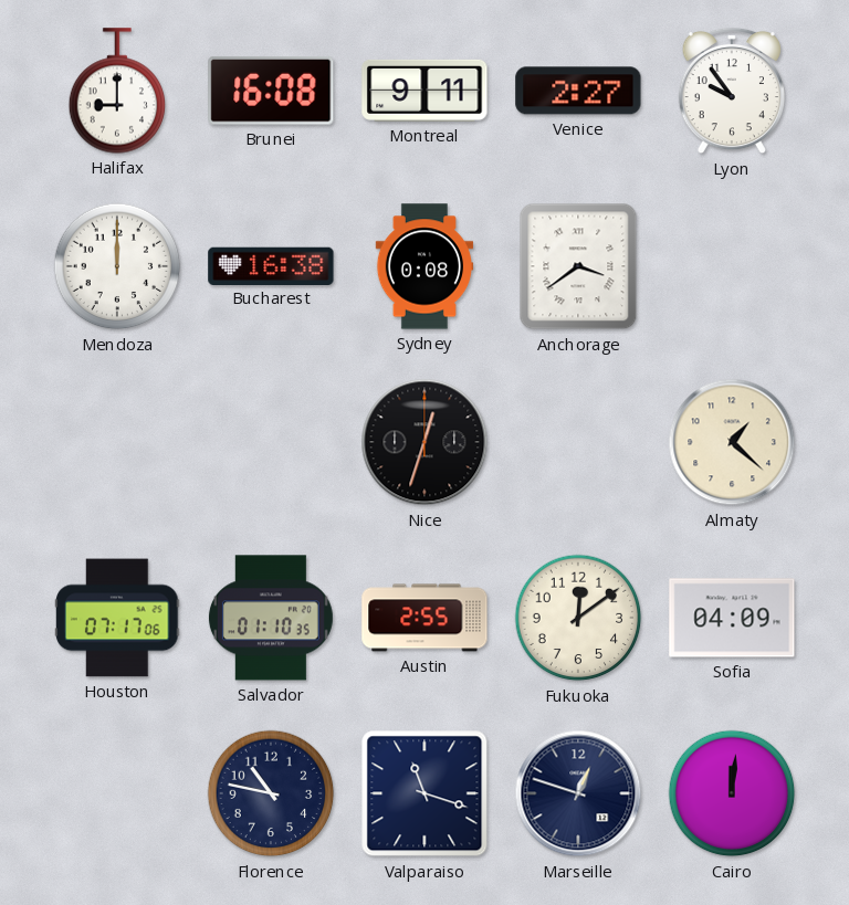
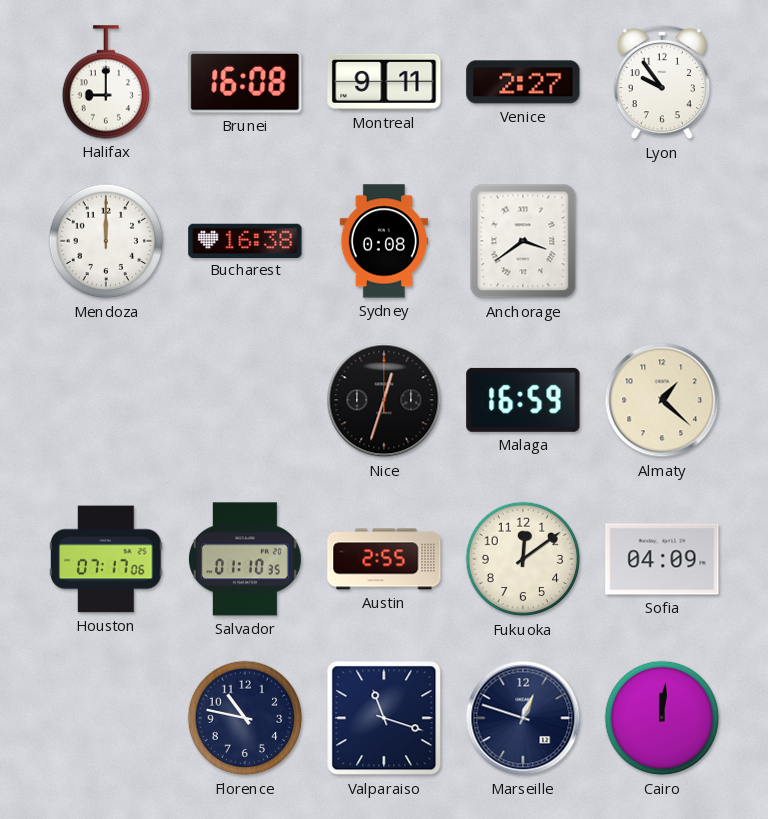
Malaga: none -> 16:59 (523, 400)
